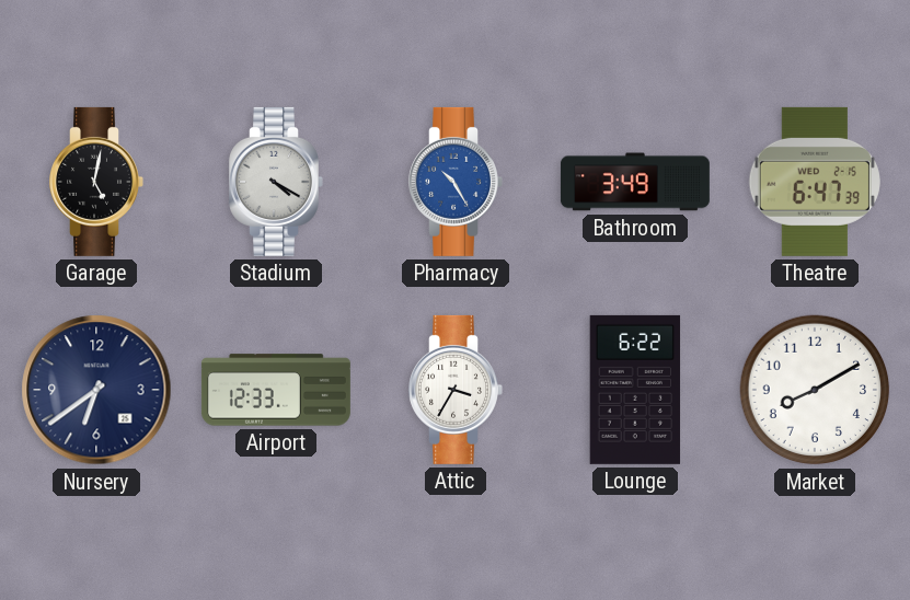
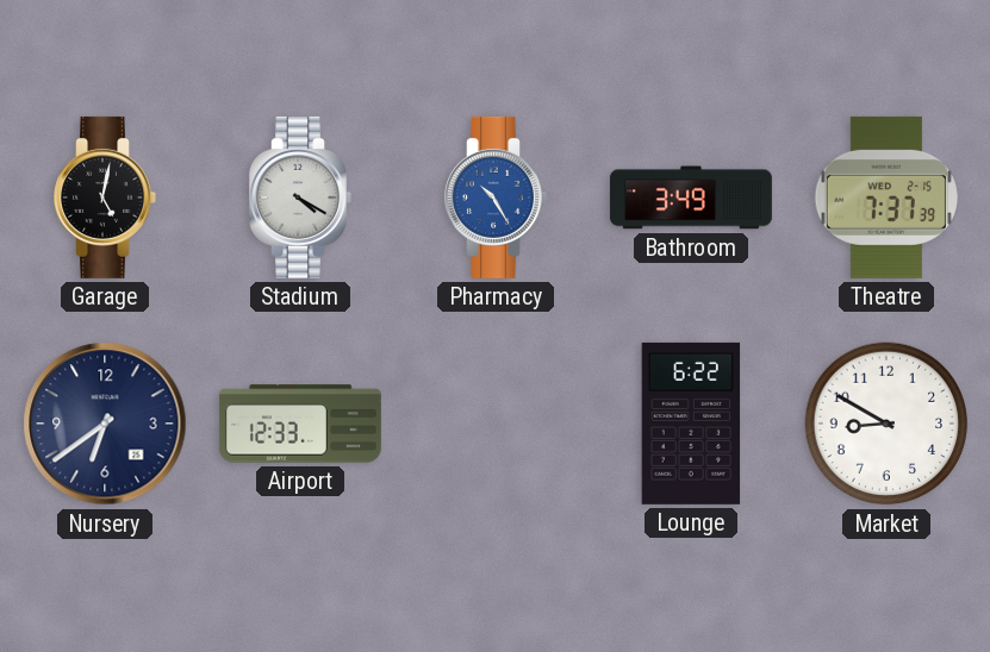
Theatre: 6:47 -> 7:37 (886, 198)
Attic: 3:35 -> none (456, 390)
Market: 8:10 -> 8:50 (886, 424)
